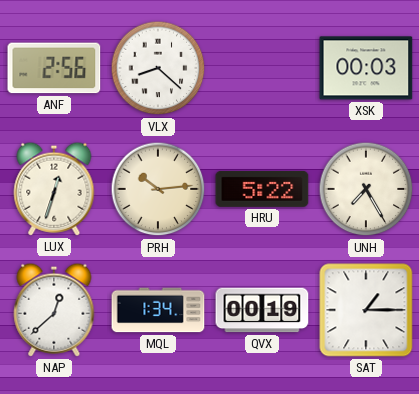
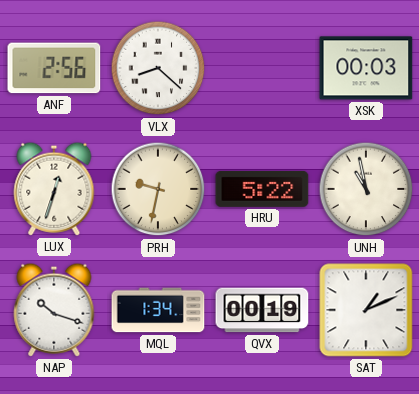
PRH: 10:14 -> 9:32 (158, 189)
UNH: 7:25 -> 10:58 (366, 189)
NAP: 12:38 -> 10:18 (54, 310)
SAT: 1:15 -> 1:11 (366, 310)
